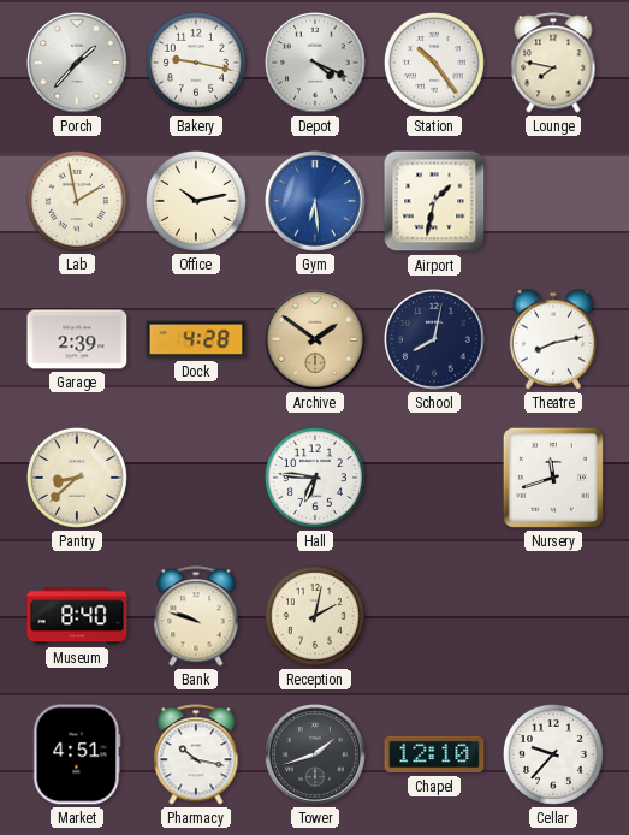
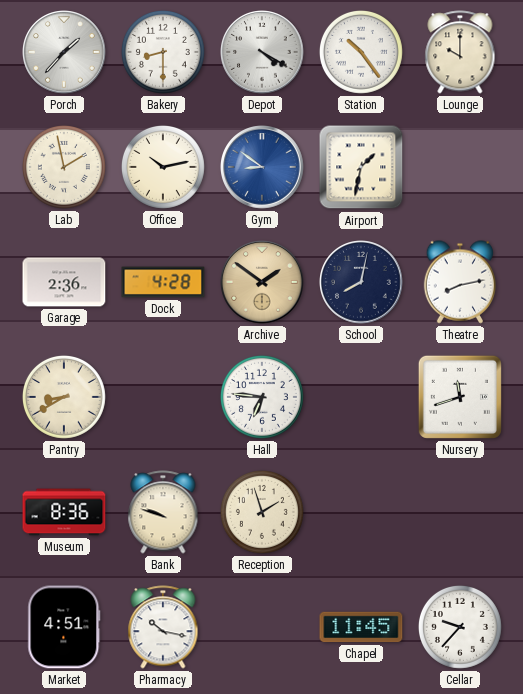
Bakery: 9:17 -> 8:30 (163, 52)
Depot: 4:19 -> 4:20 (262, 52)
Lounge: 7:47 -> 10:00 (460, 52)
Gym: 6:29 -> 8:51 (262, 167)
Garage: 2:39 -> 2:36 (64, 282)
Pantry: 8:38 -> 8:40 (64, 397)
Museum: 8:40 -> 8:36 (64, 512)
Reception: 2:02 -> 1:57 (262, 512)
Tower: 1:42 -> none (315, 754)
Chapel: 12:10 -> 11:45 (361, 627)
